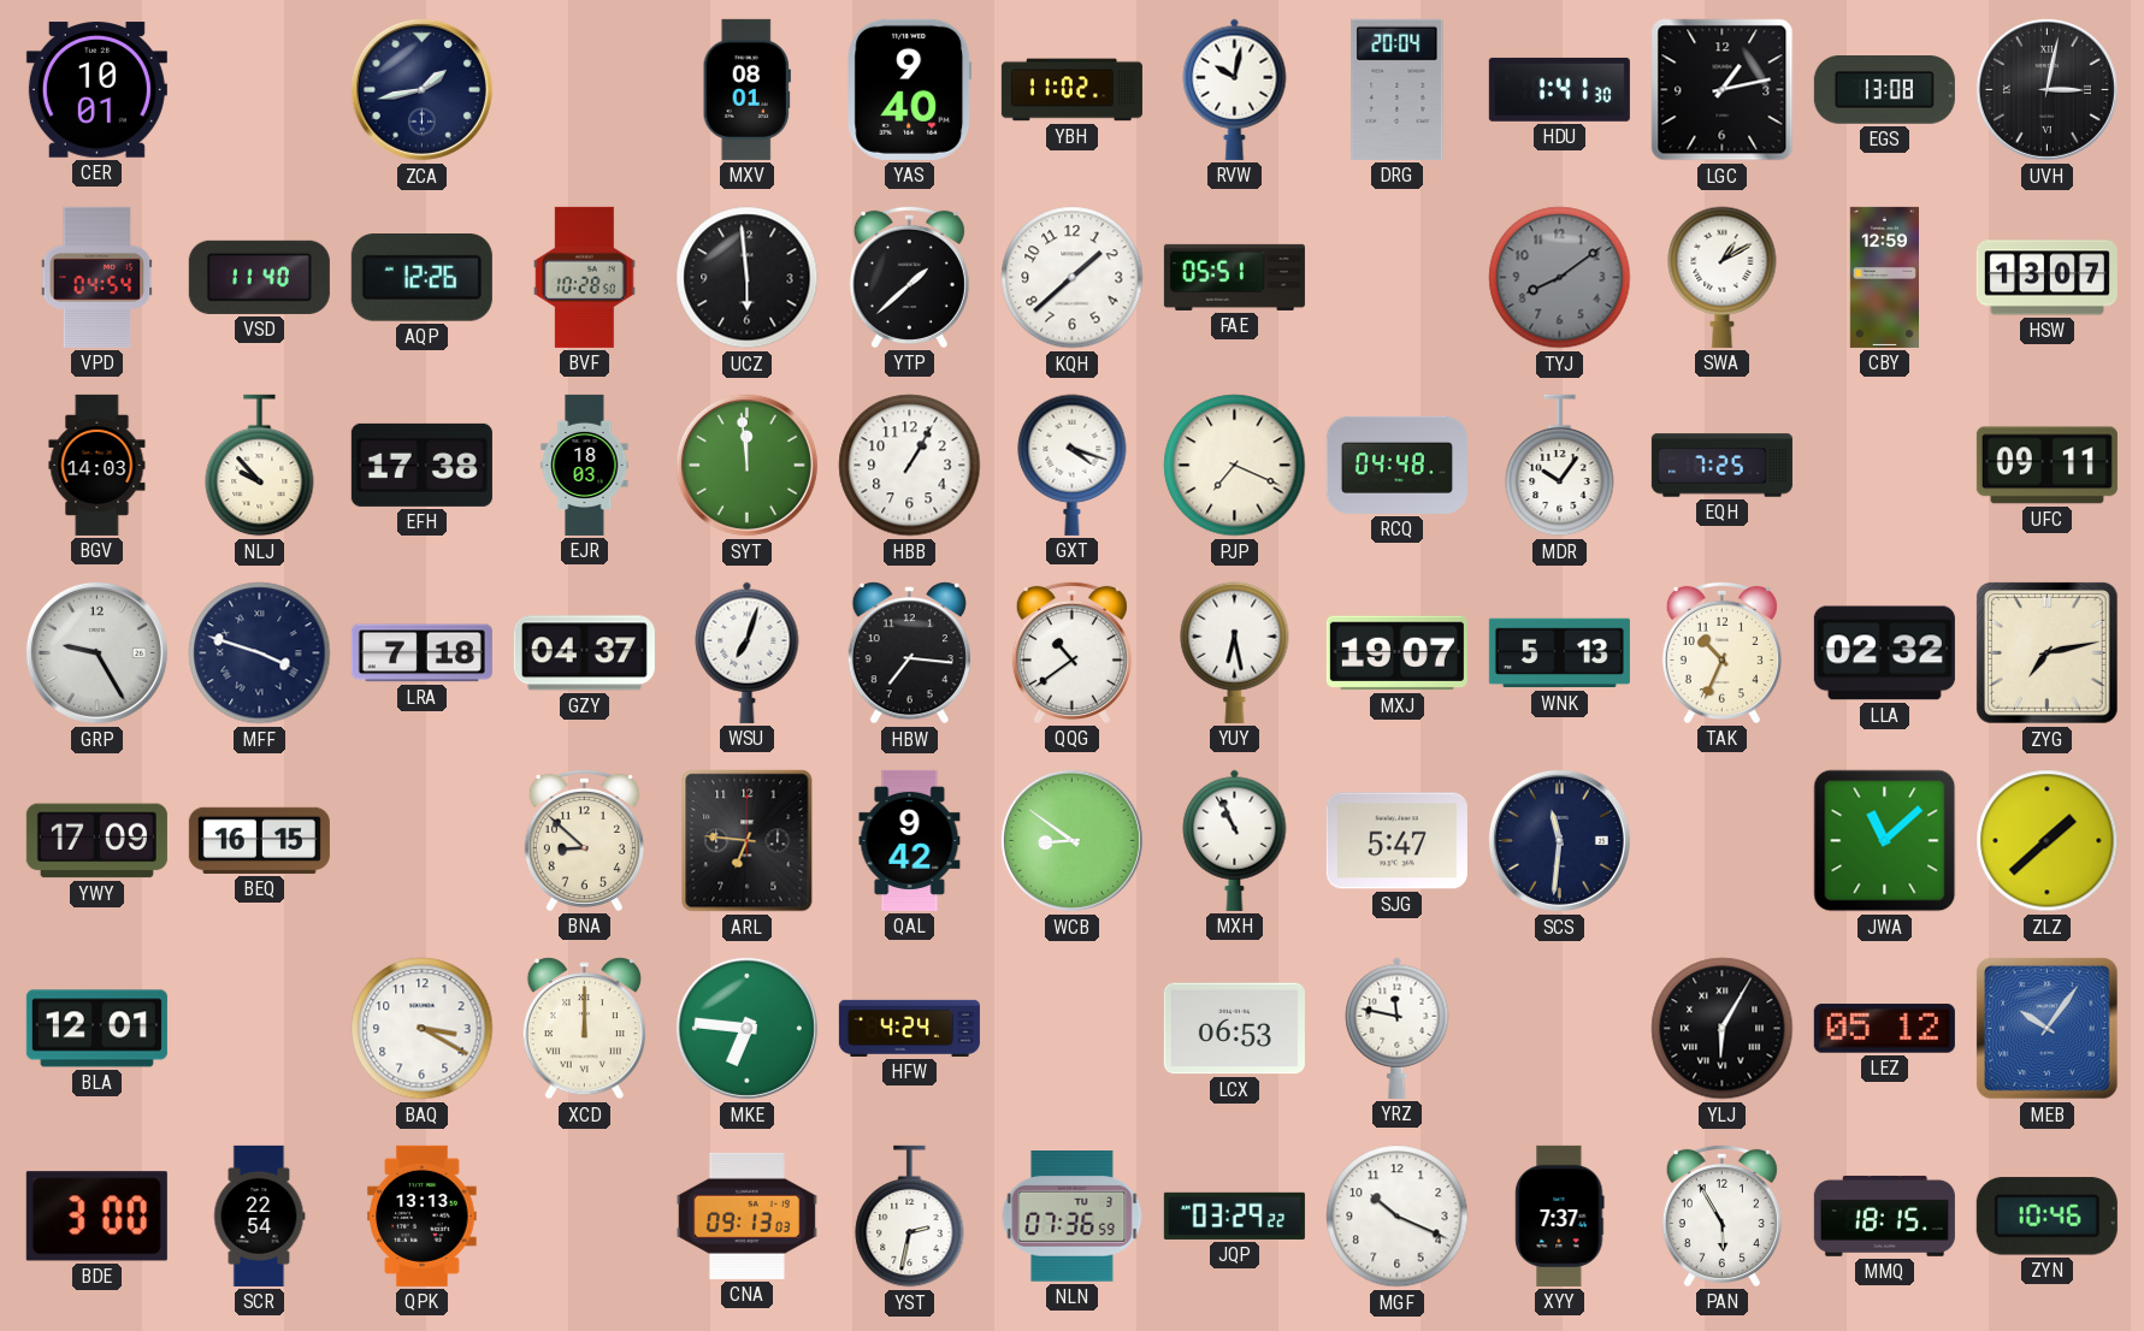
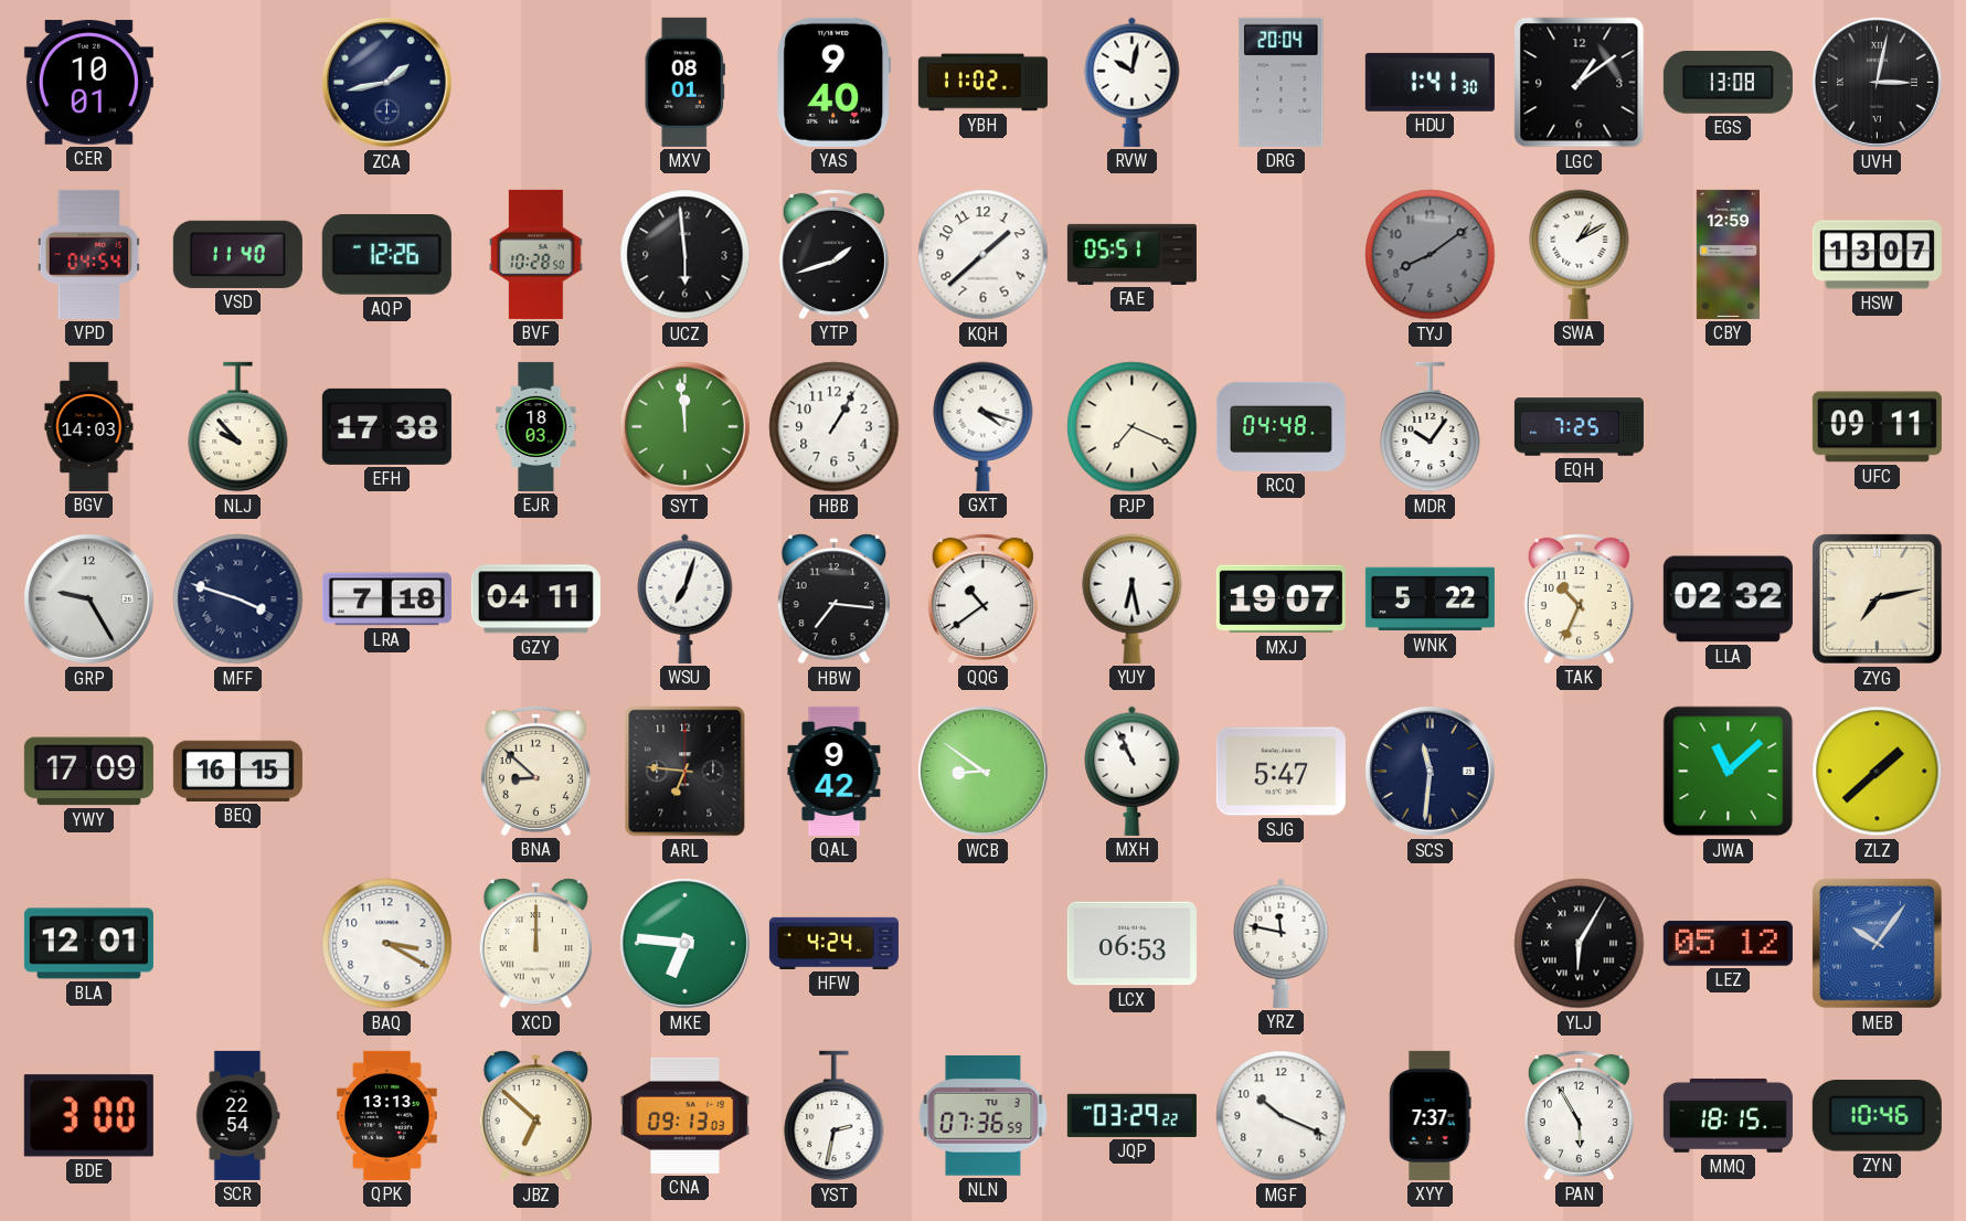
LGC: 1:13 -> 1:09 (1580, 83)
YTP: 1:38 -> 1:42 (833, 254)
GZY: 04:37 -> 04:11 (535, 599)
WNK: 5:13 -> 5:22 (1430, 599)
JBZ: none -> 6:52 (535, 1116)
